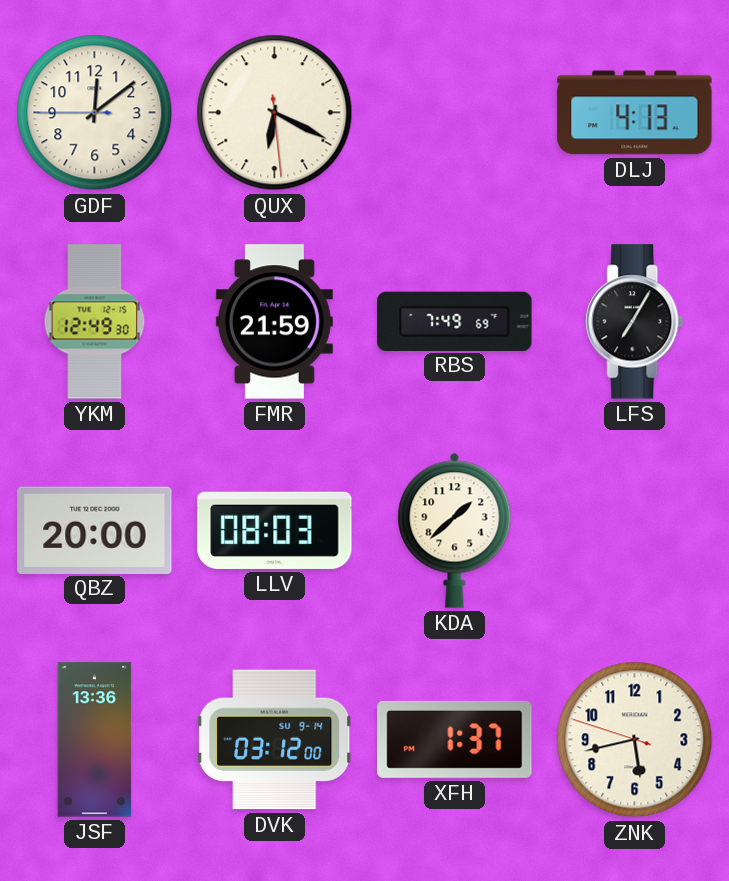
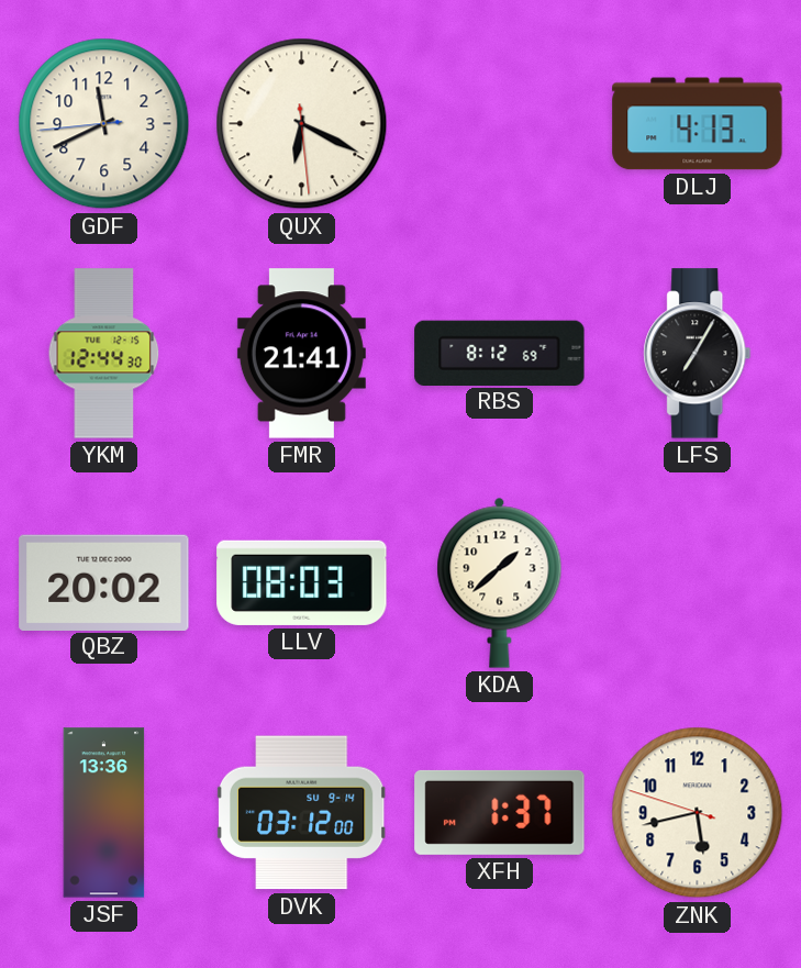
GDF: 12:08 -> 11:40 (104, 124)
YKM: 12:49 -> 12:44 (104, 354)
FMR: 21:59 -> 21:41 (301, 354)
RBS: 7:49 -> 8:12 (500, 353)
QBZ: 20:00 -> 20:02 (104, 582)
